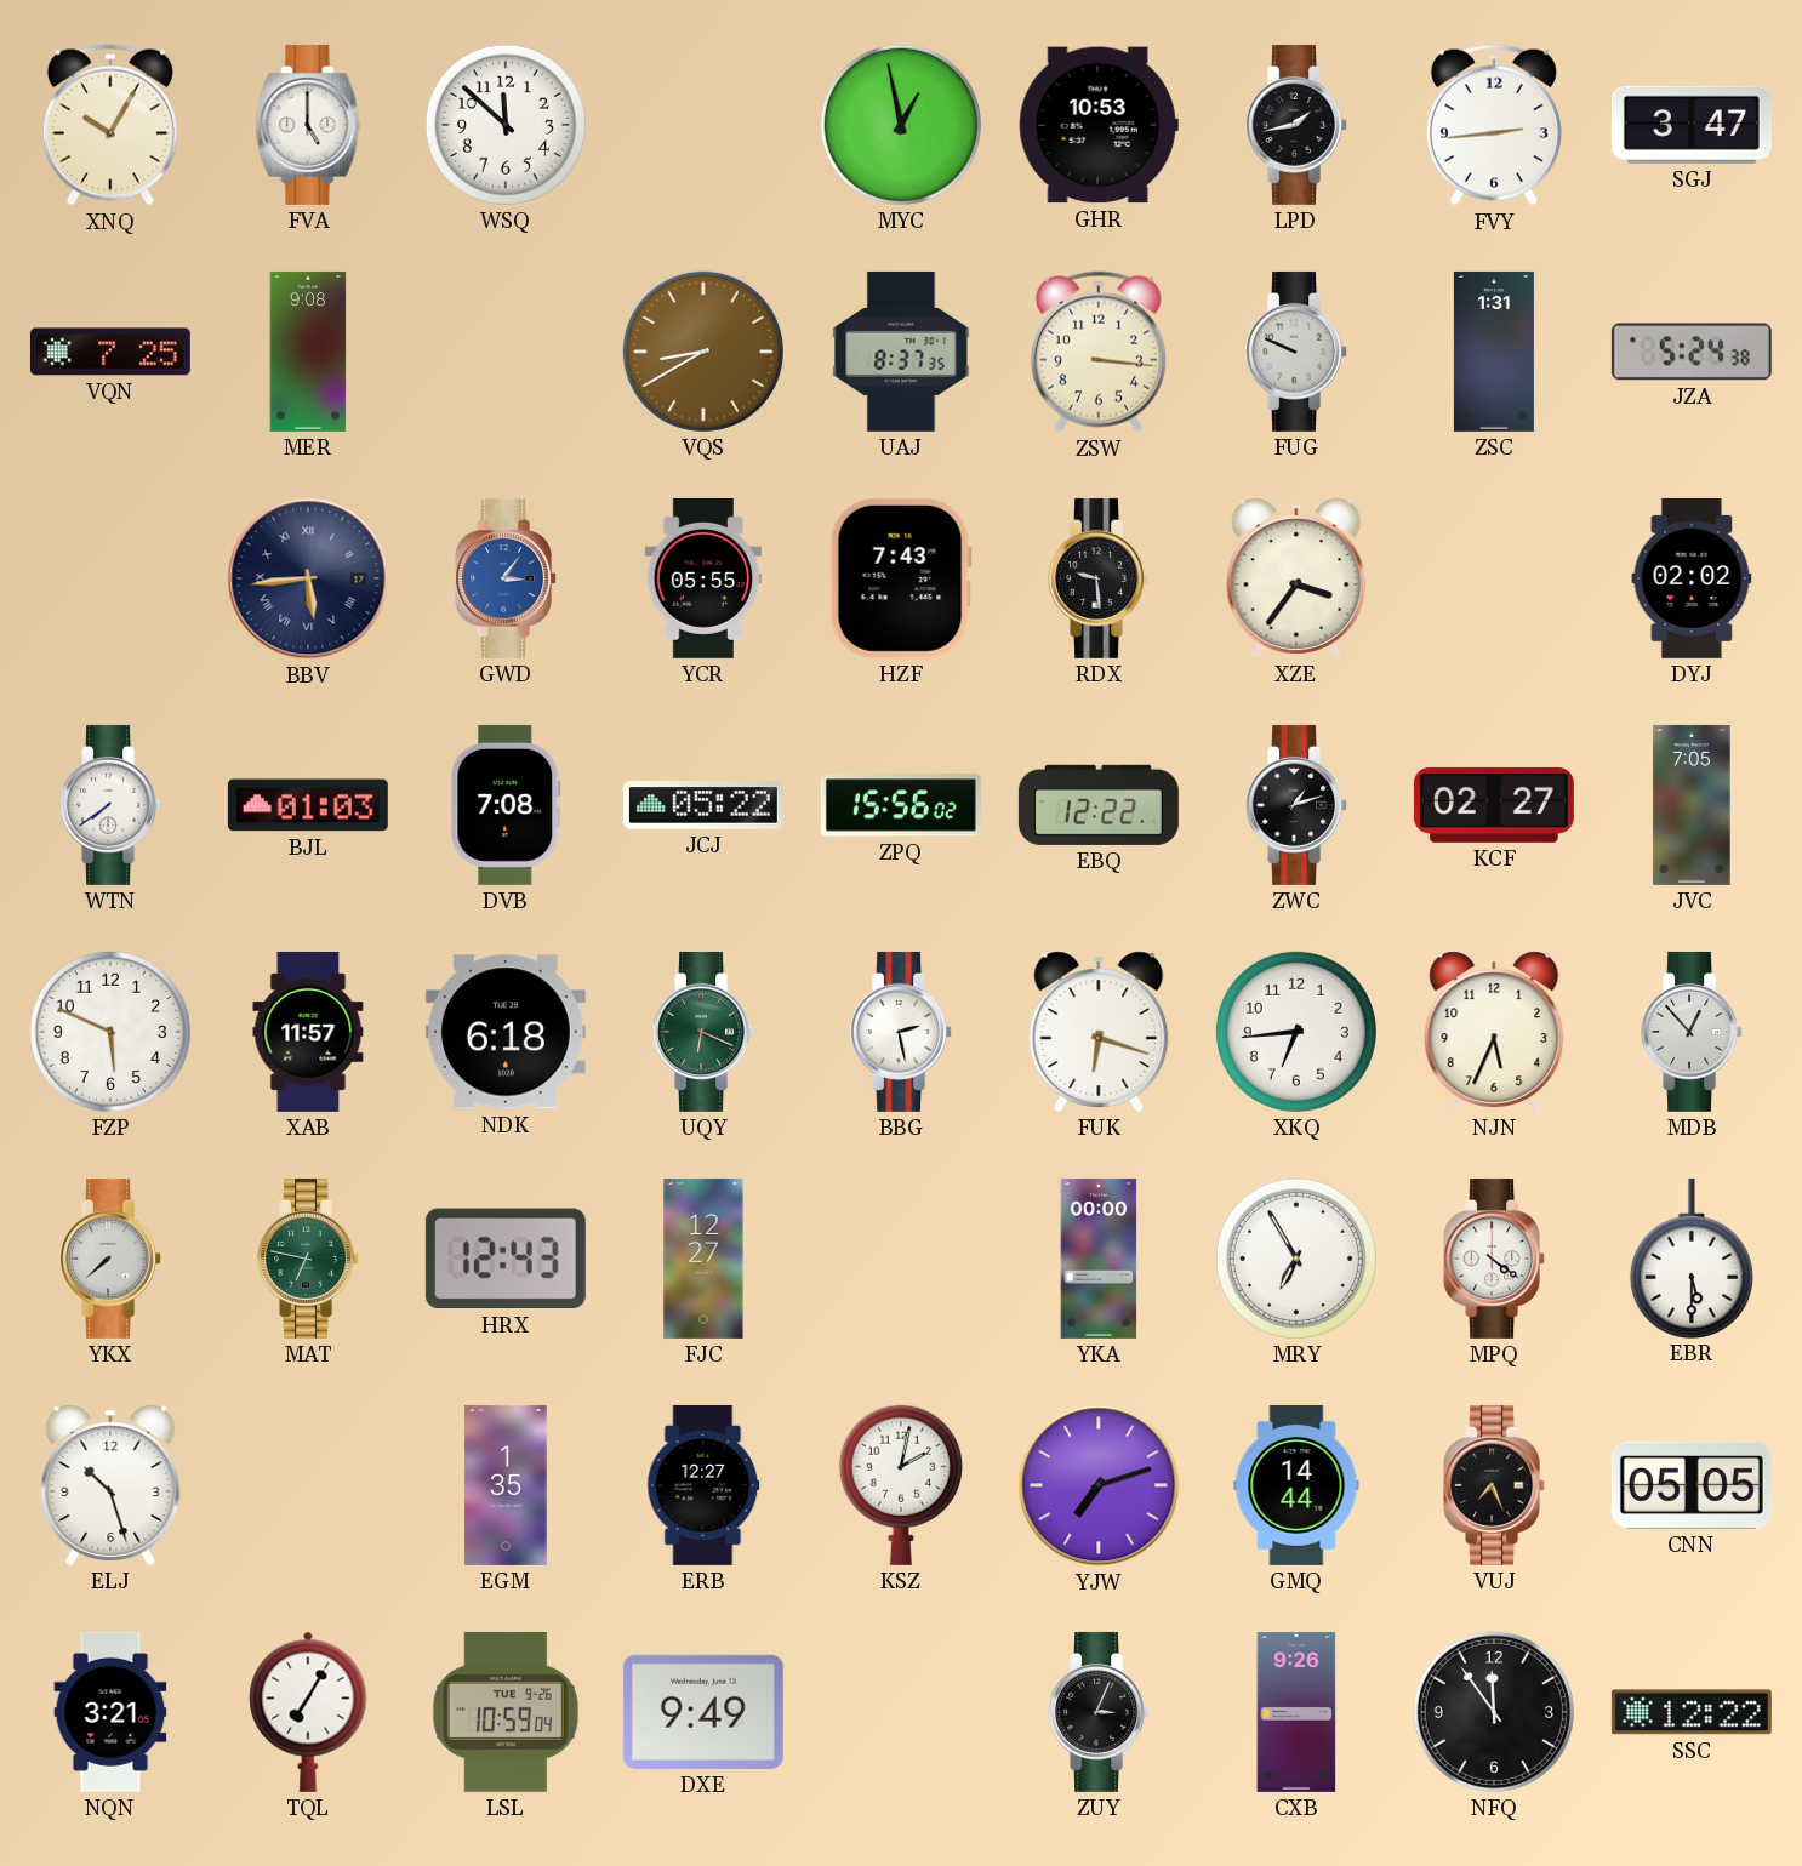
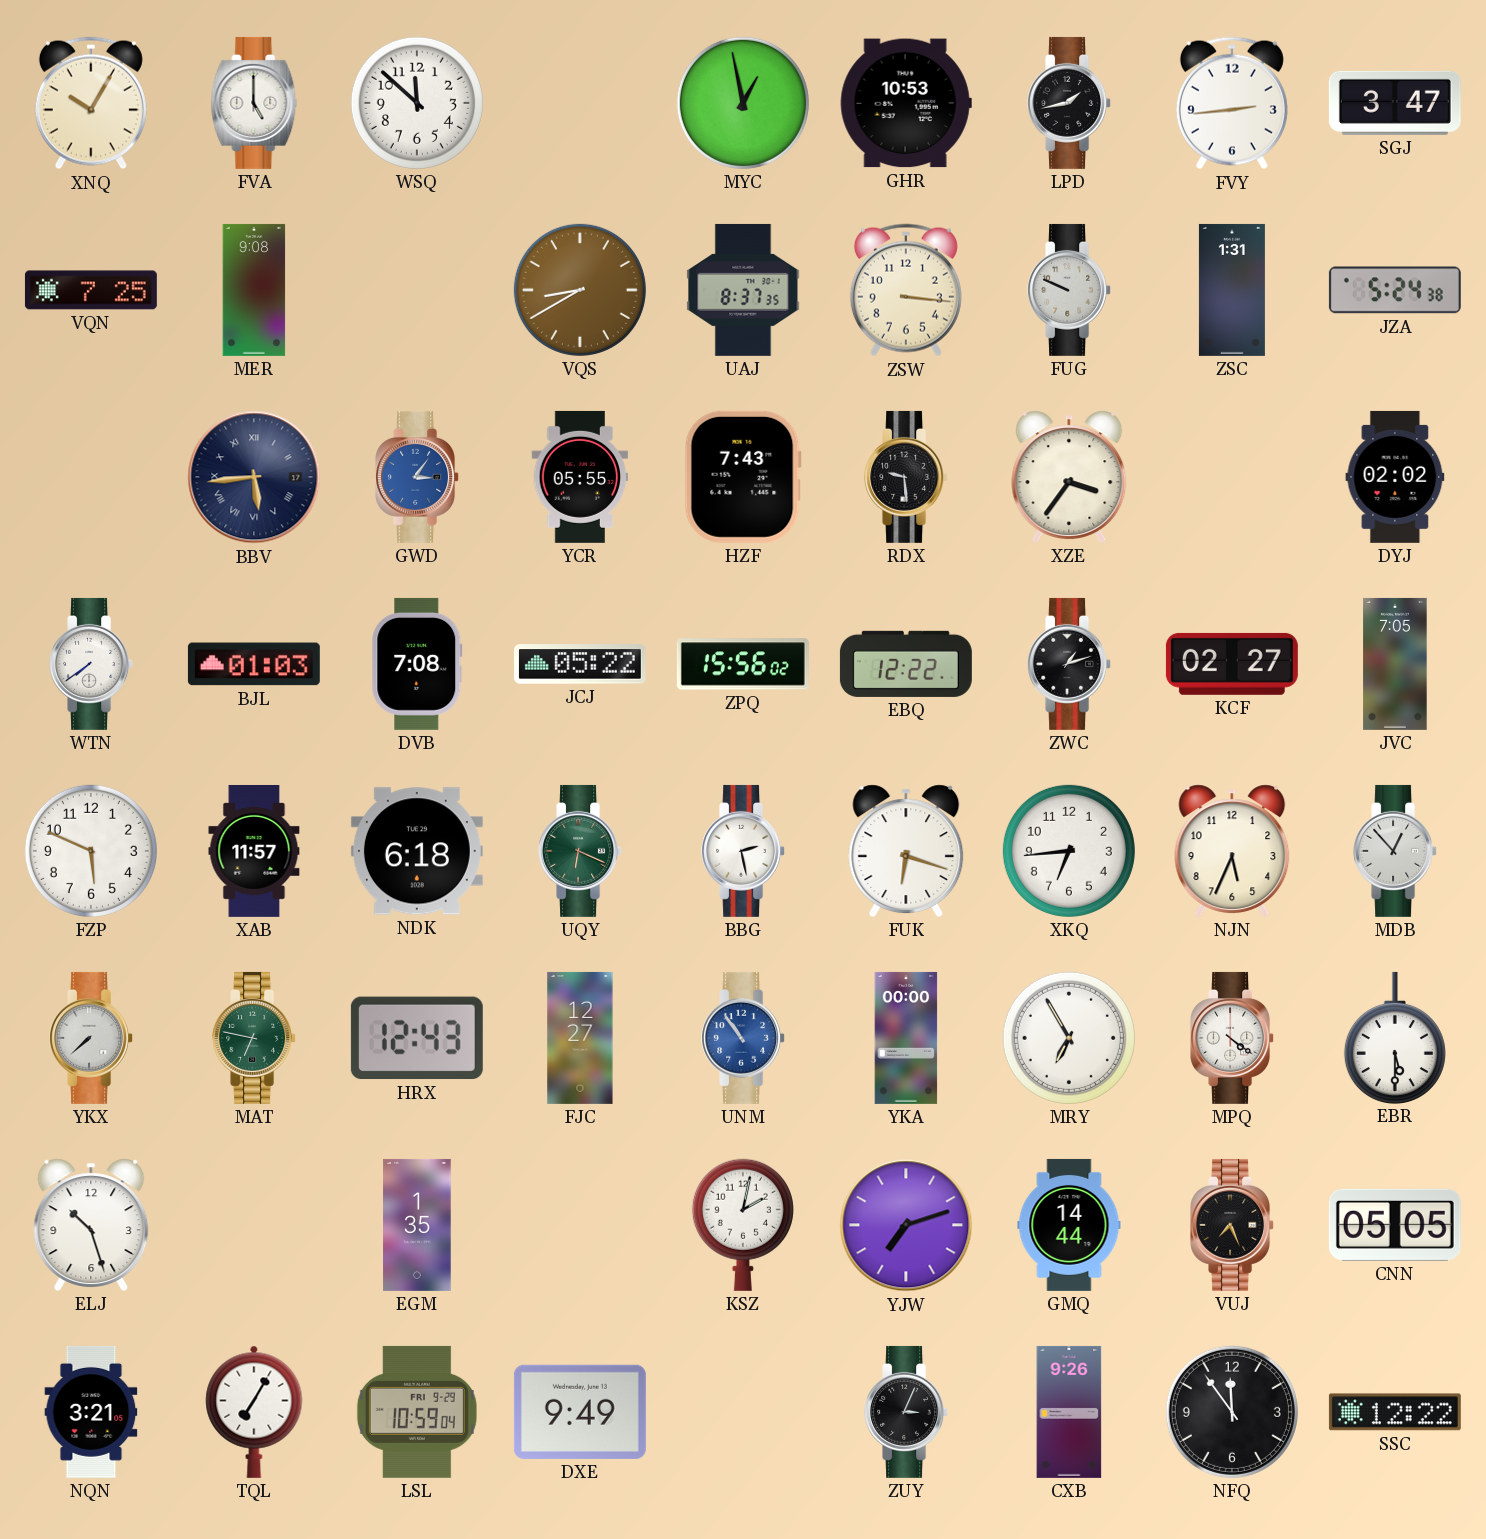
UNM: none -> 10:54 (744, 1038)
ERB: 12:27 -> none (703, 1485)
LSL date: TUE 9-26 -> FRI 9-29 (417, 1412)
